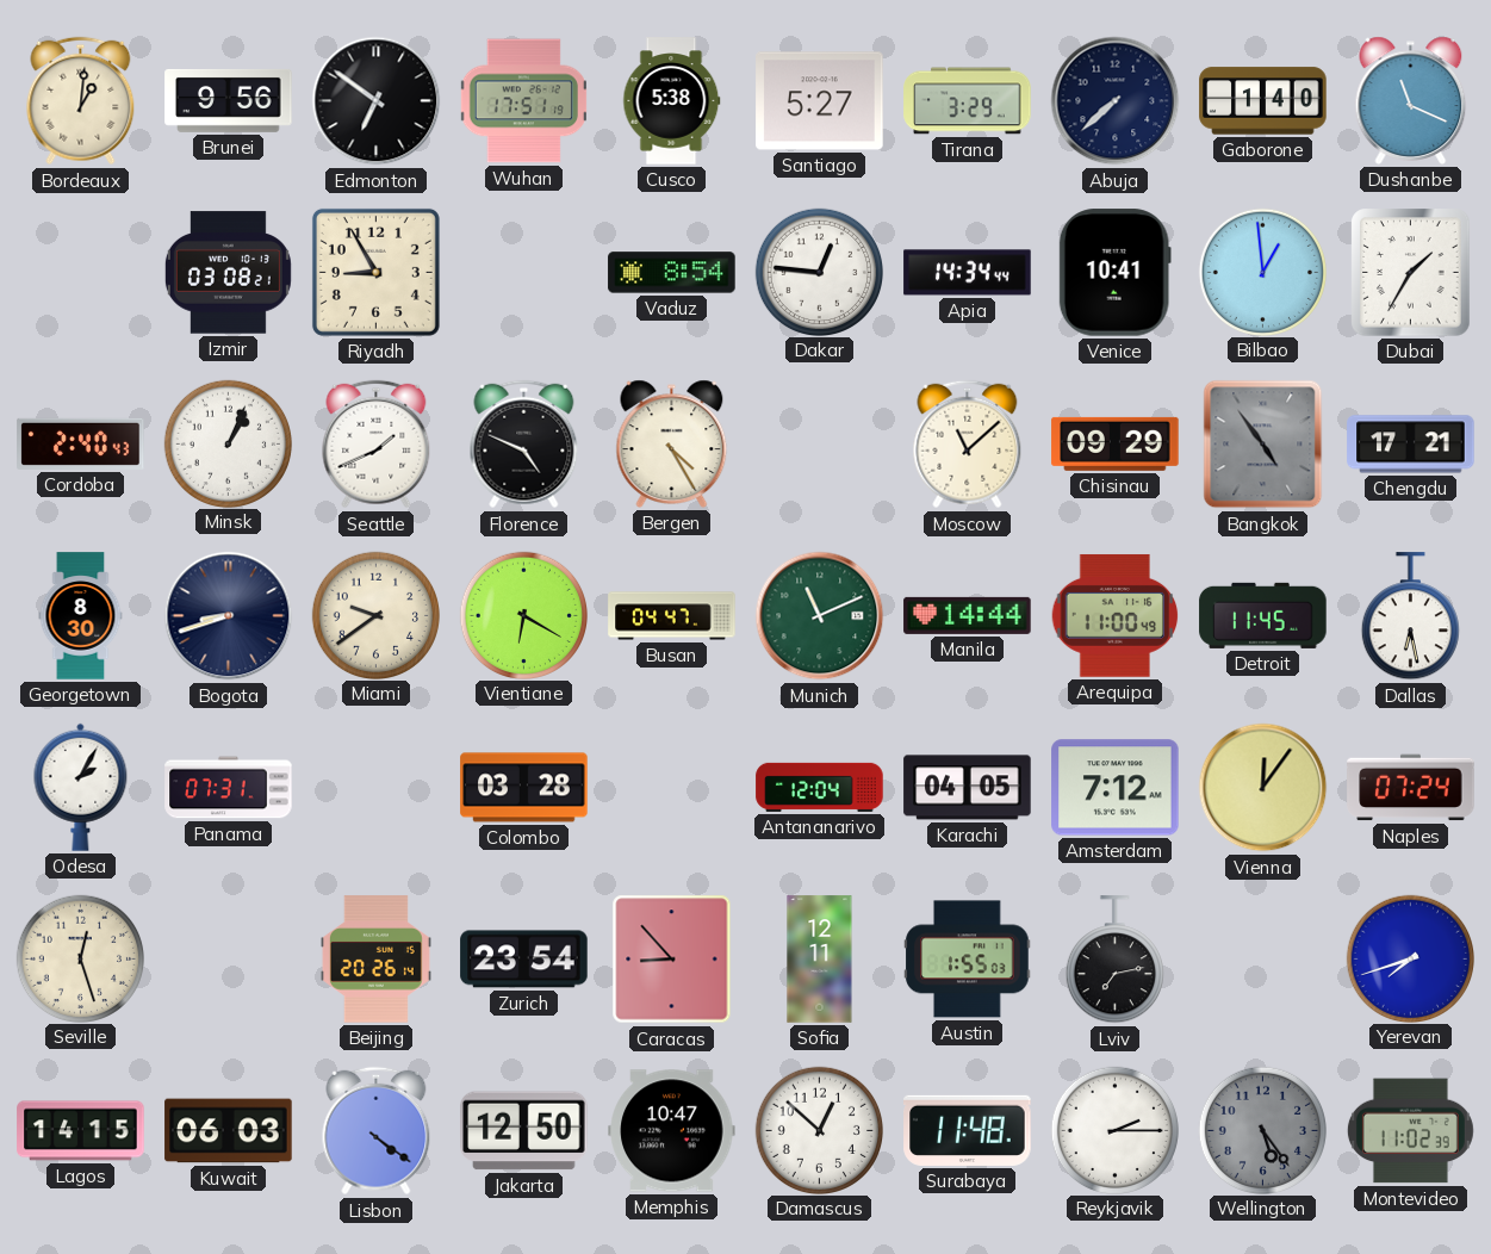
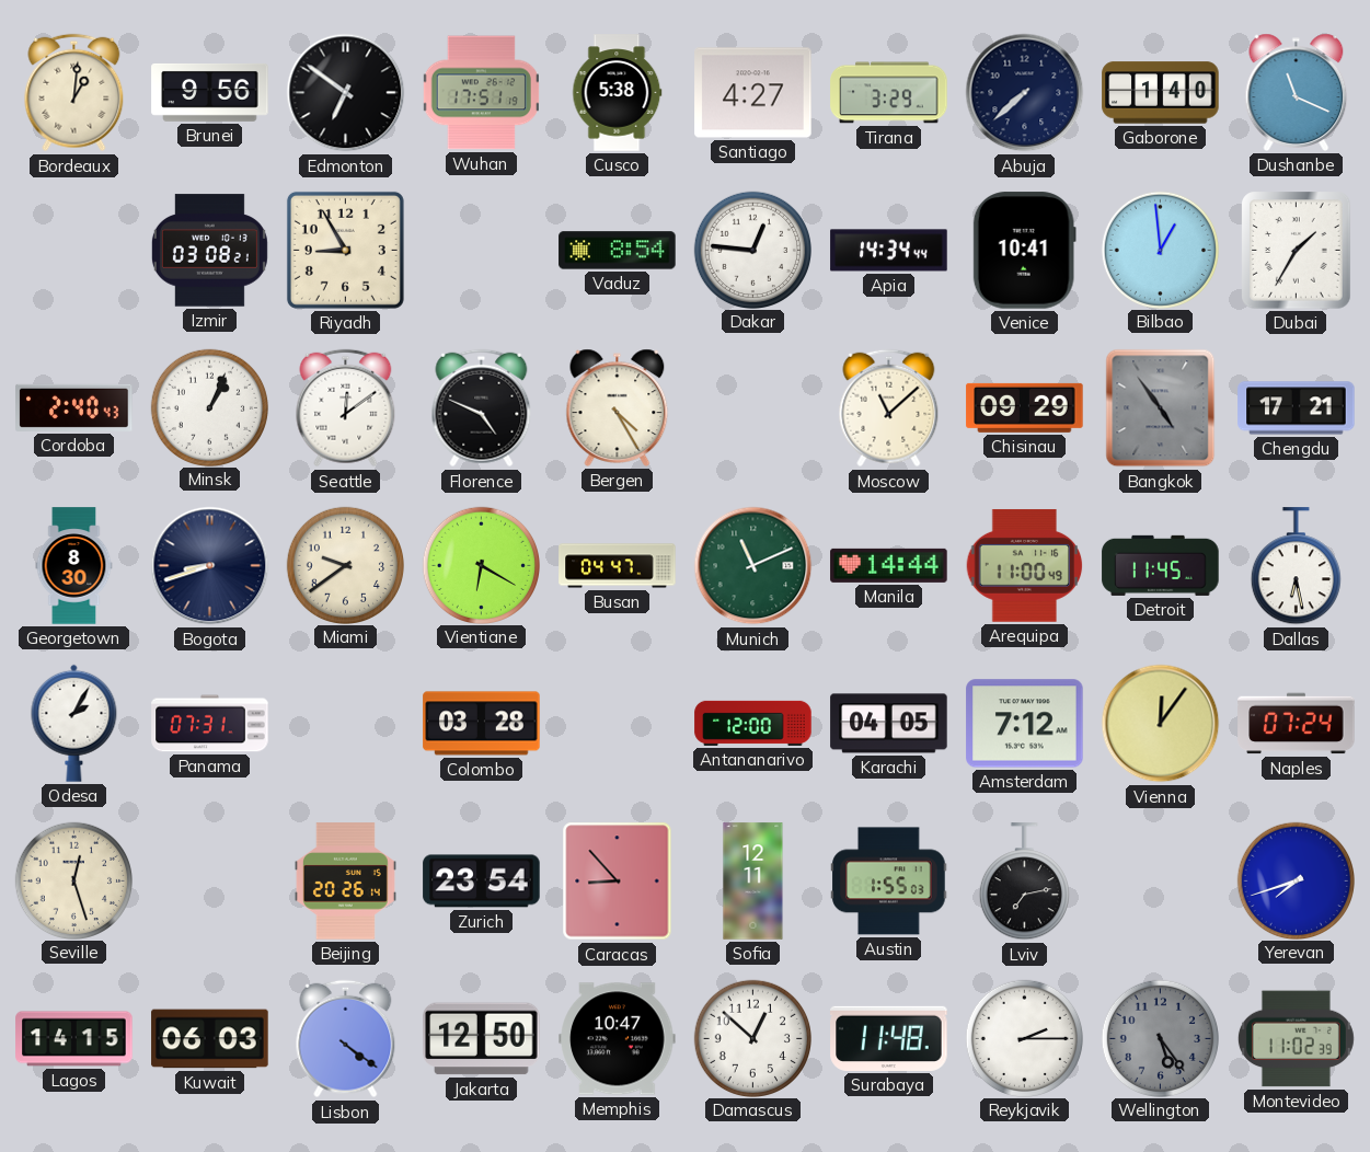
Santiago: 5:27 -> 4:27 (753, 93)
Seattle: 1:41 -> 12:09 (346, 408)
Antananarivo: 12:04 -> 12:00 (753, 723)
